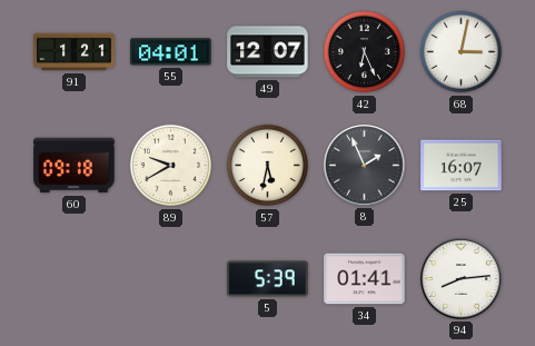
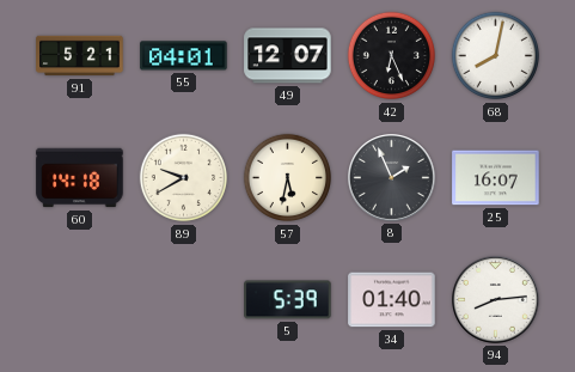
91: 1:21 -> 5:21 (80, 56)
68: 3:02 -> 8:02 (496, 56)
60: 09:18 -> 14:18 (80, 178)
34: 01:41 -> 01:40 (392, 300)
